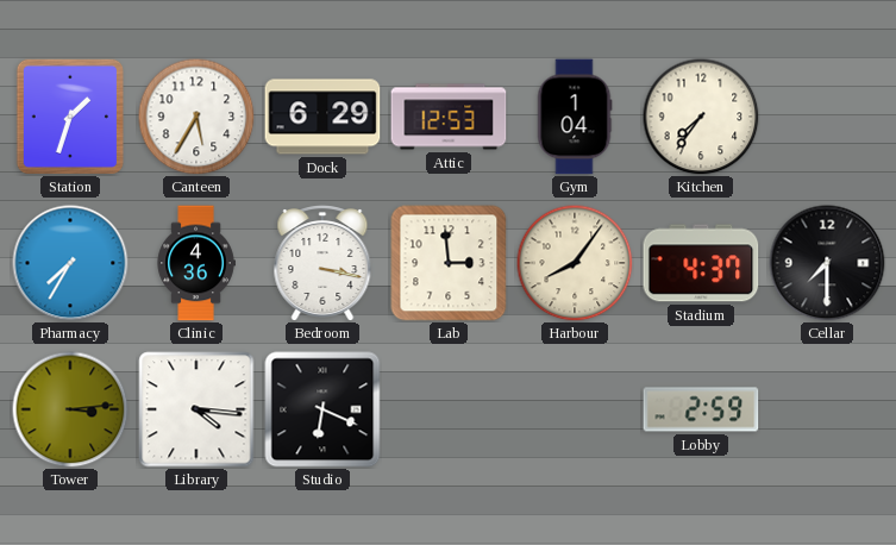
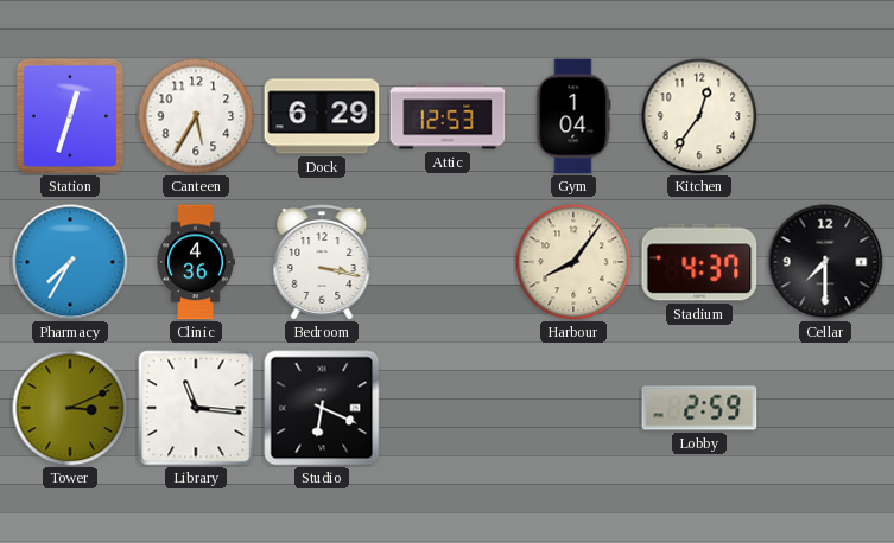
Station: 1:33 -> 12:33 (70, 115)
Kitchen: 7:36 -> 12:36 (699, 116)
Lab: 2:59 -> none (449, 263)
Tower: 3:14 -> 3:11 (70, 408)
Library: 4:16 -> 11:16 (196, 408)
